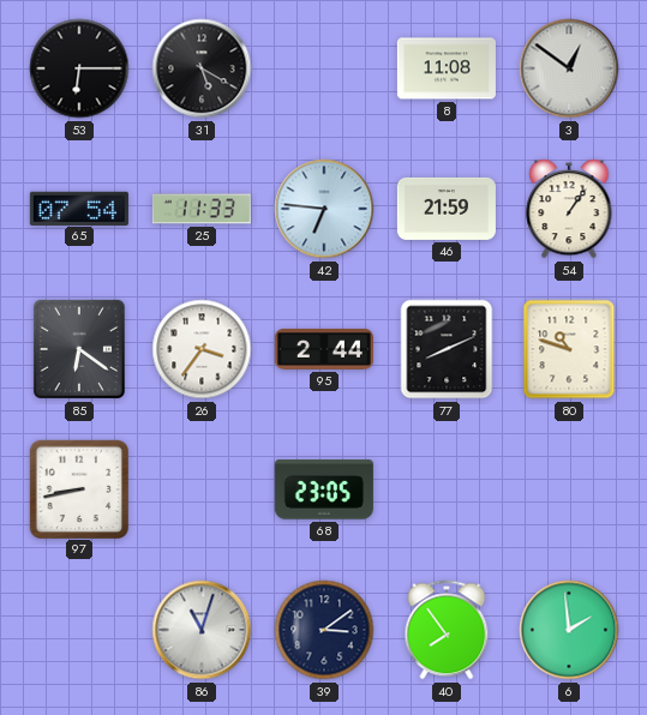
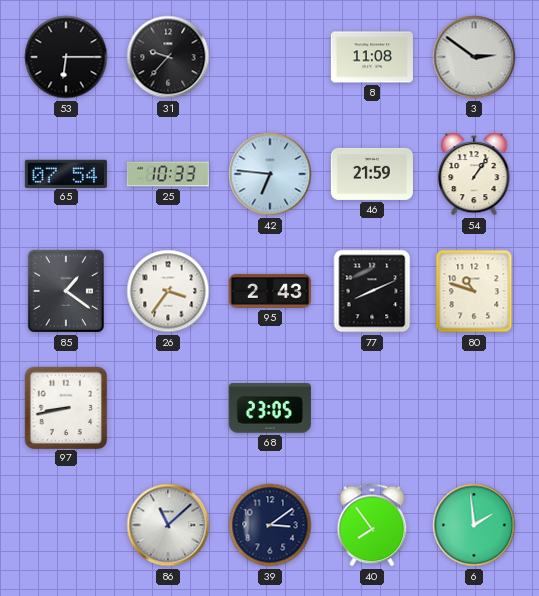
31: 5:20 -> 9:37 (168, 57)
3: 12:51 -> 2:51 (474, 57)
25: 11:33 -> 10:33 (168, 174)
85: 6:21 -> 1:21 (66, 291)
95: 2:44 -> 2:43 (270, 291)
86: 11:03 -> 11:08 (168, 525)
